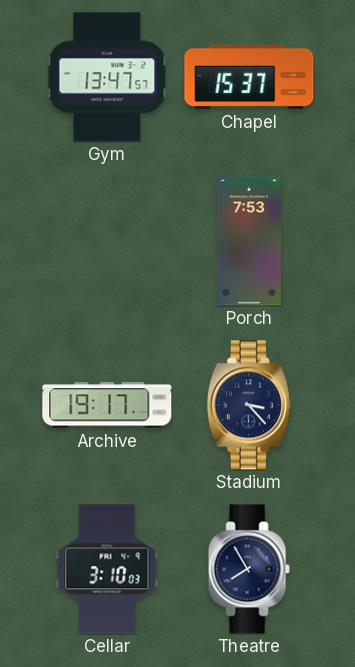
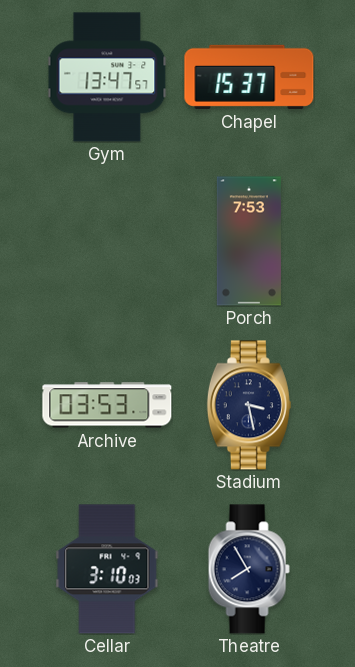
Archive: 19:17 -> 03:53 (107, 405)
Stadium: 3:23 -> 3:28 (249, 405)
